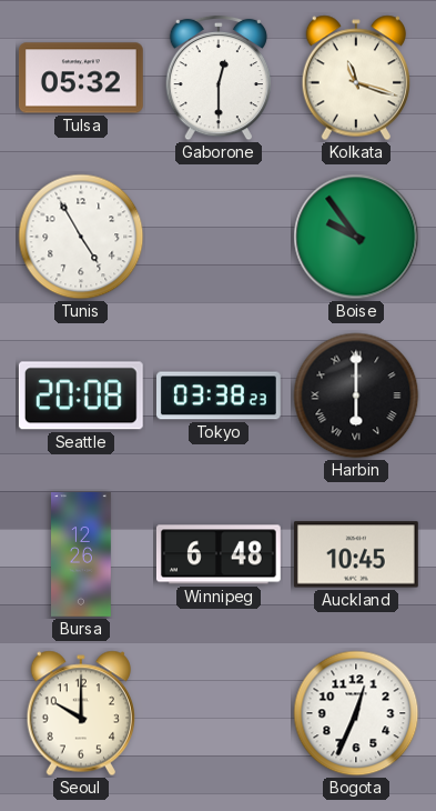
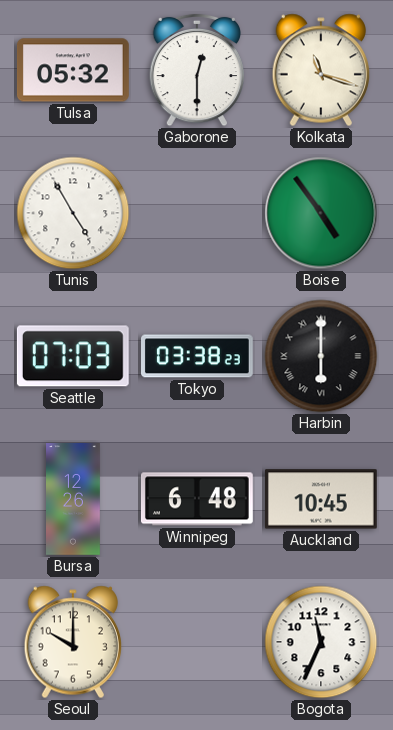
Boise: 9:54 -> 4:54 (321, 213)
Seattle: 20:08 -> 07:03 (73, 356)
Bogota: 12:34 -> 11:34 (321, 642)
